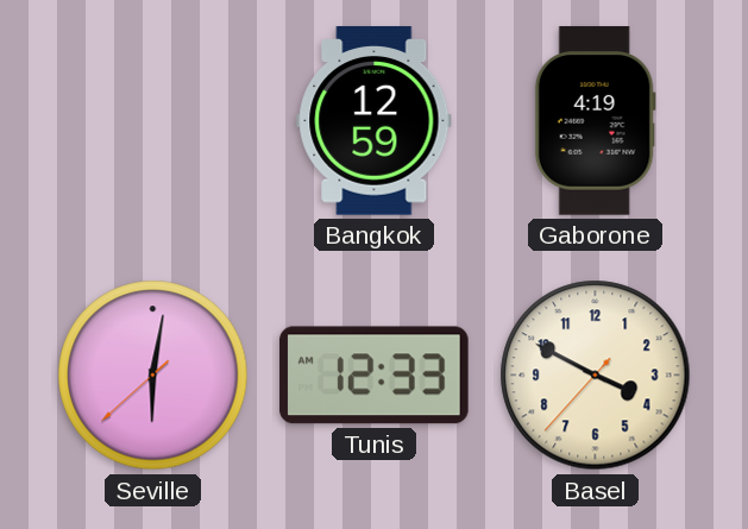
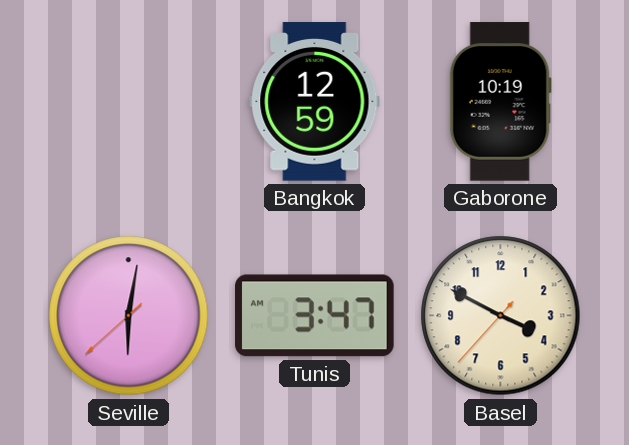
Gaborone: 4:19 -> 10:19 (500, 102)
Tunis: 12:33 -> 3:47 (315, 316)
